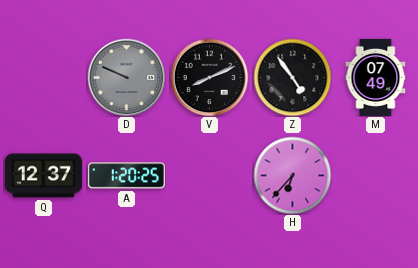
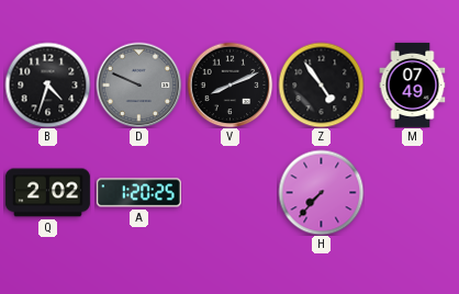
B: none -> 4:33 (47, 84)
Q: 12:37 -> 2:02 (47, 193)
H: 6:37 -> 7:37 (321, 192)
